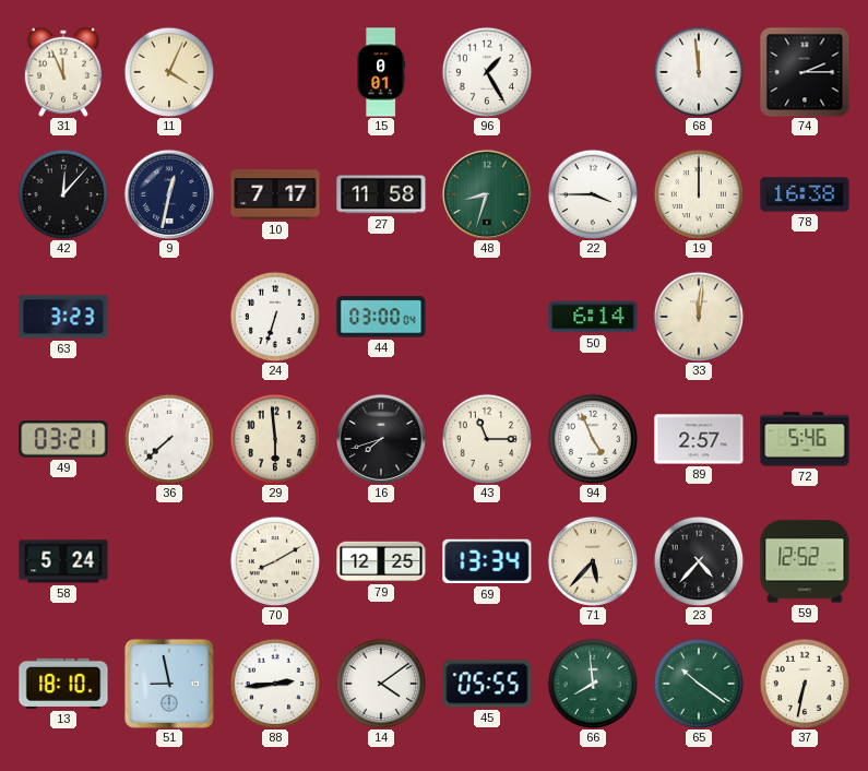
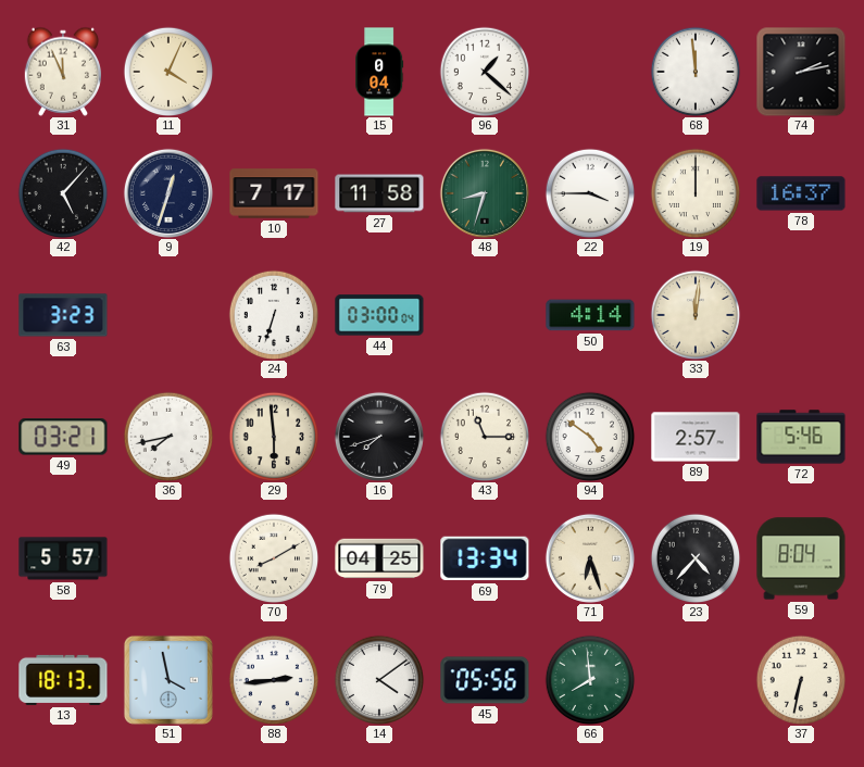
15: 0:01 -> 0:04 (379, 72)
96: 1:25 -> 1:22 (485, 72)
74: 2:15 -> 2:13 (801, 72)
42: 12:07 -> 5:07 (63, 193)
9: 12:32 -> 12:33 (168, 193)
78: 16:38 -> 16:37 (801, 193)
50: 6:14 -> 4:14 (590, 315)
36: 7:38 -> 7:43 (168, 437)
94: 4:56 -> 4:51 (590, 437)
58: 5:24 -> 5:57 (63, 558)
79: 12:25 -> 04:25 (379, 558)
71: 5:37 -> 6:27 (590, 558)
59: 12:52 -> 8:04 (801, 558)
13: 18:10 -> 18:13 (63, 680)
51: 8:58 -> 3:58 (168, 680)
45: 05:55 -> 05:56 (485, 680)
65: 10:21 -> none (699, 684)
